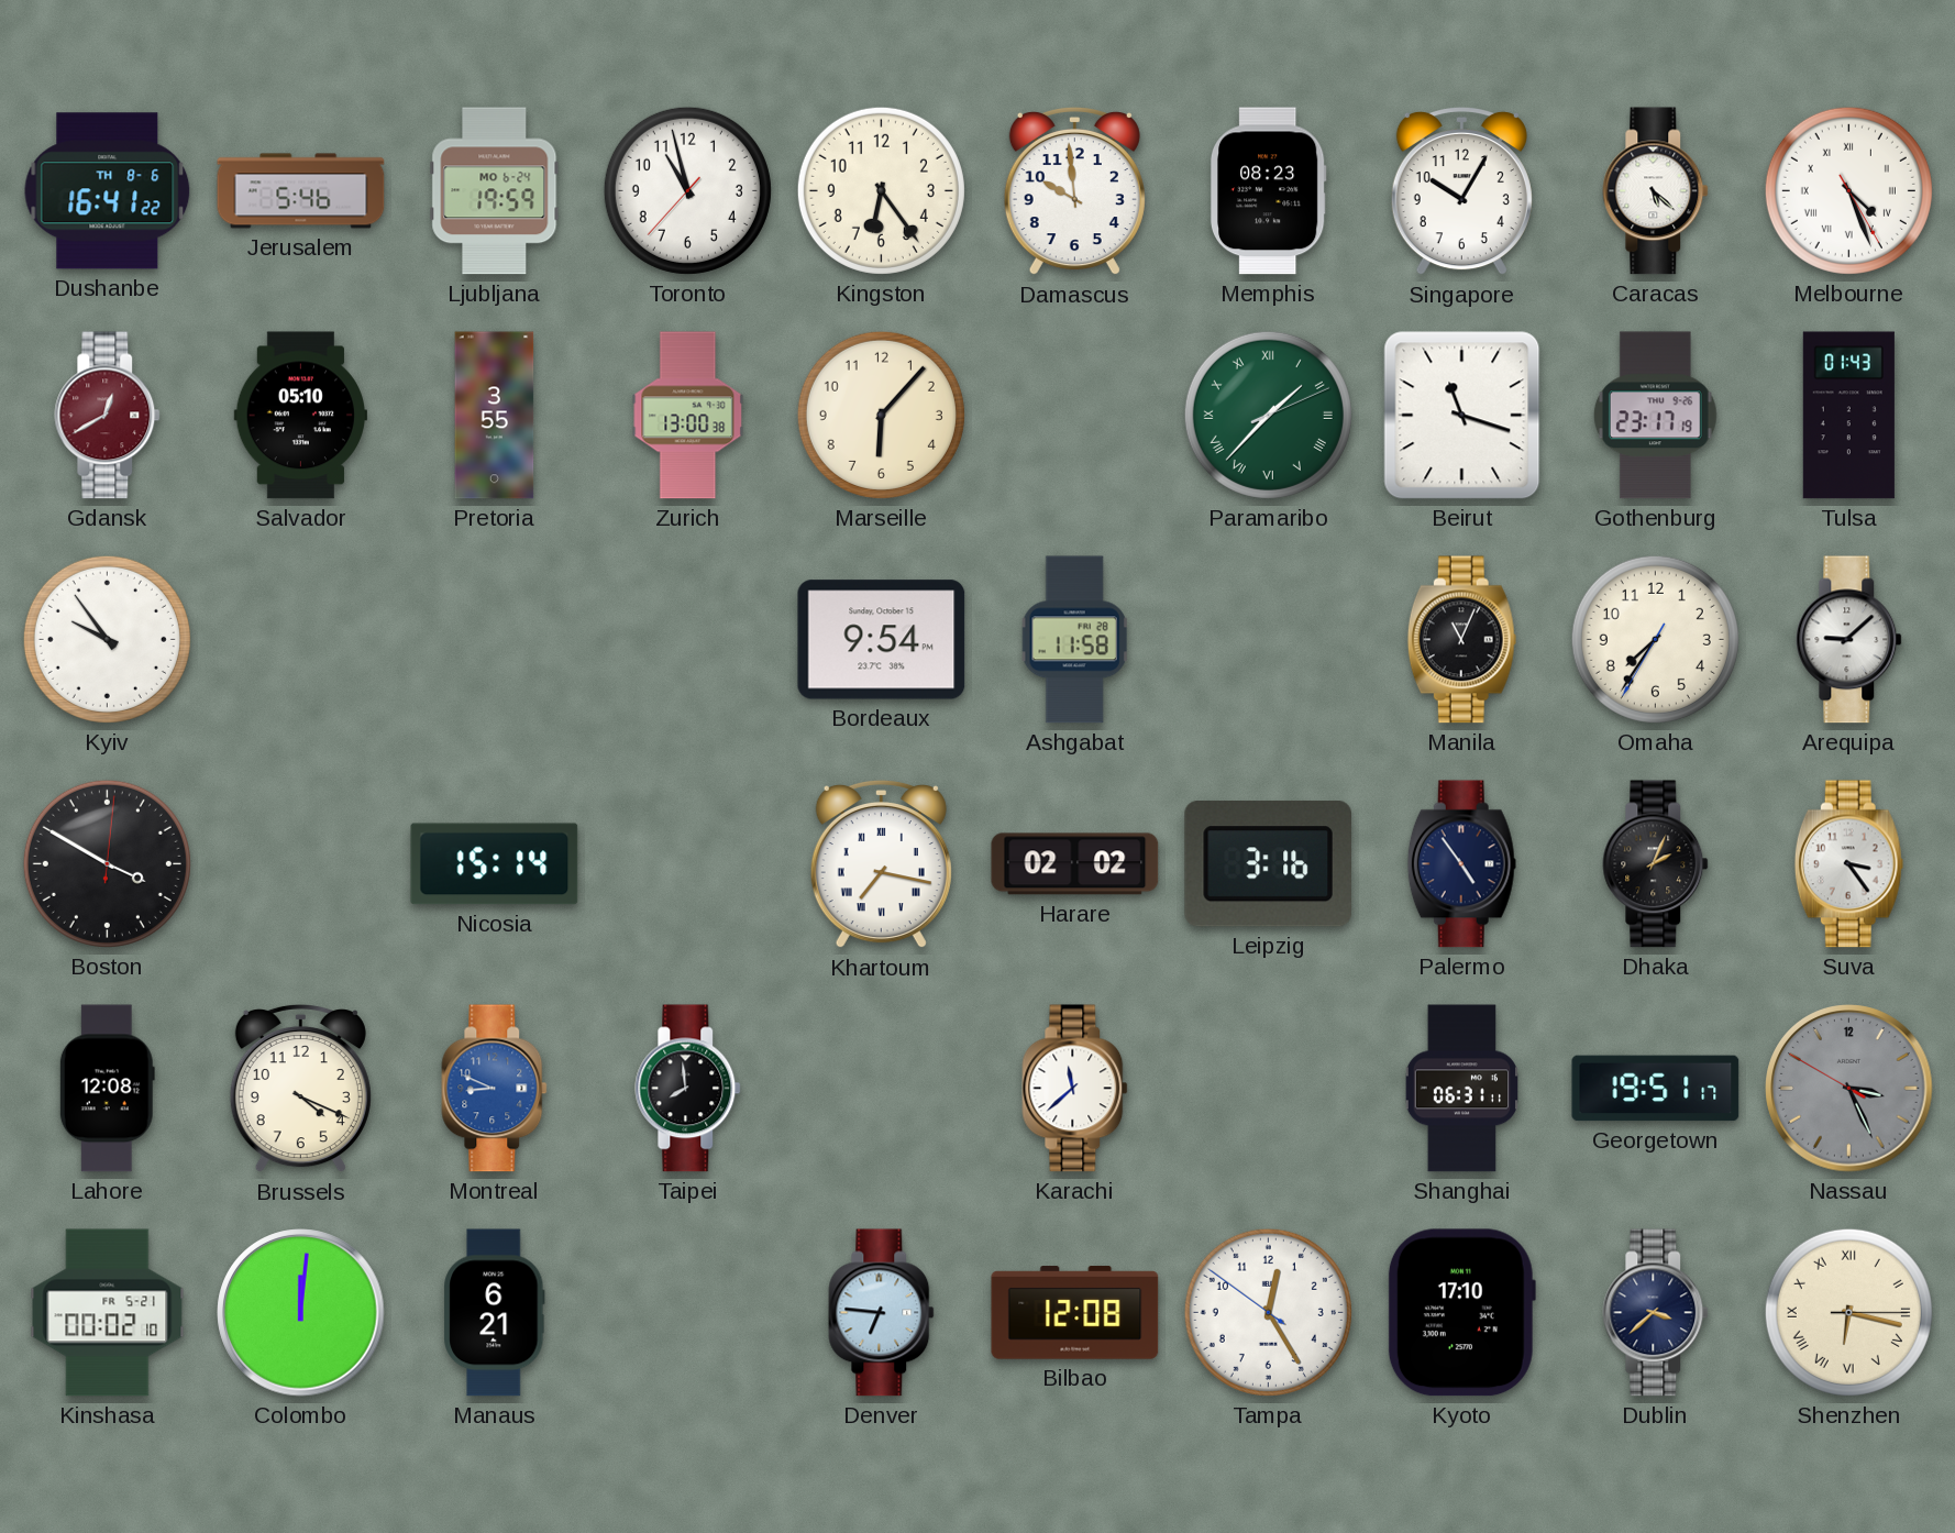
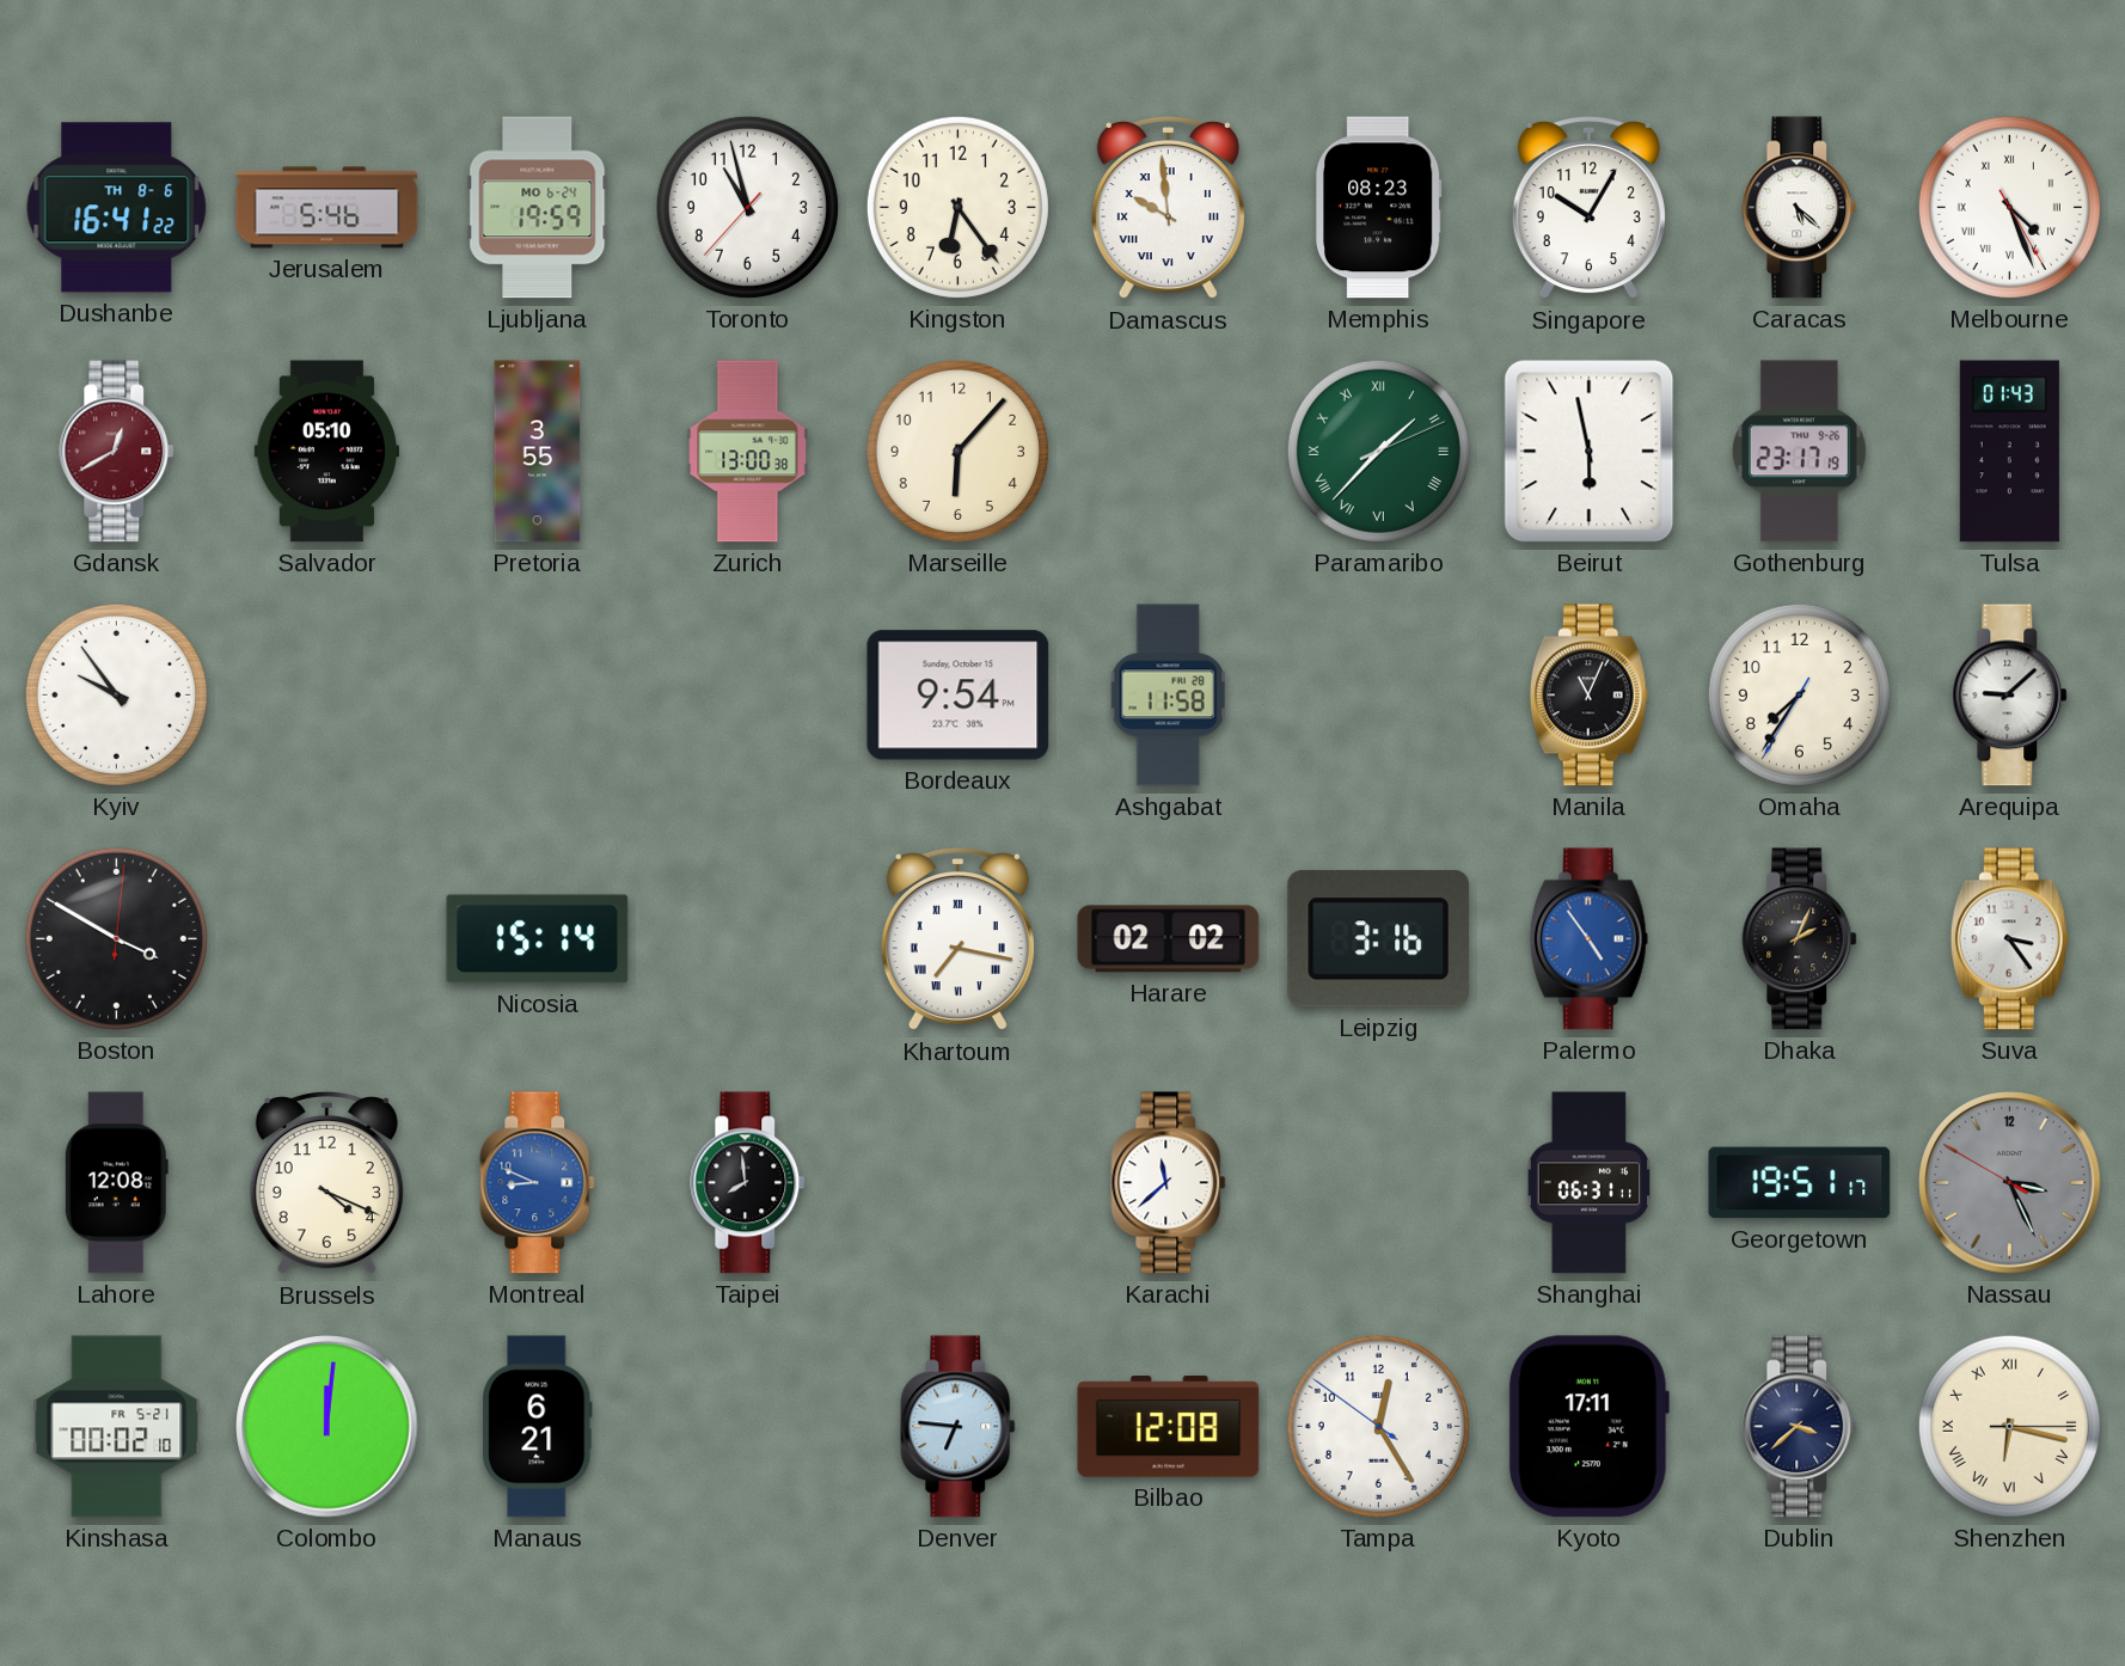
Damascus numerals: Arabic -> Roman (1168, 208)
Beirut: 11:18 -> 5:58 (1590, 452)
Palermo dial: navy -> blue (1588, 939)
Kyoto: 17:10 -> 17:11 (1588, 1427)
